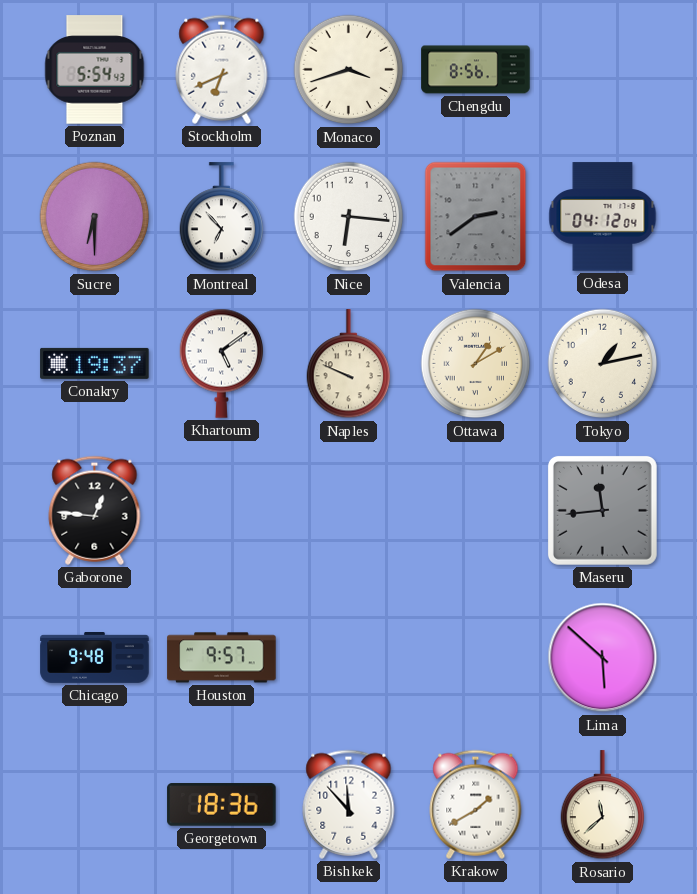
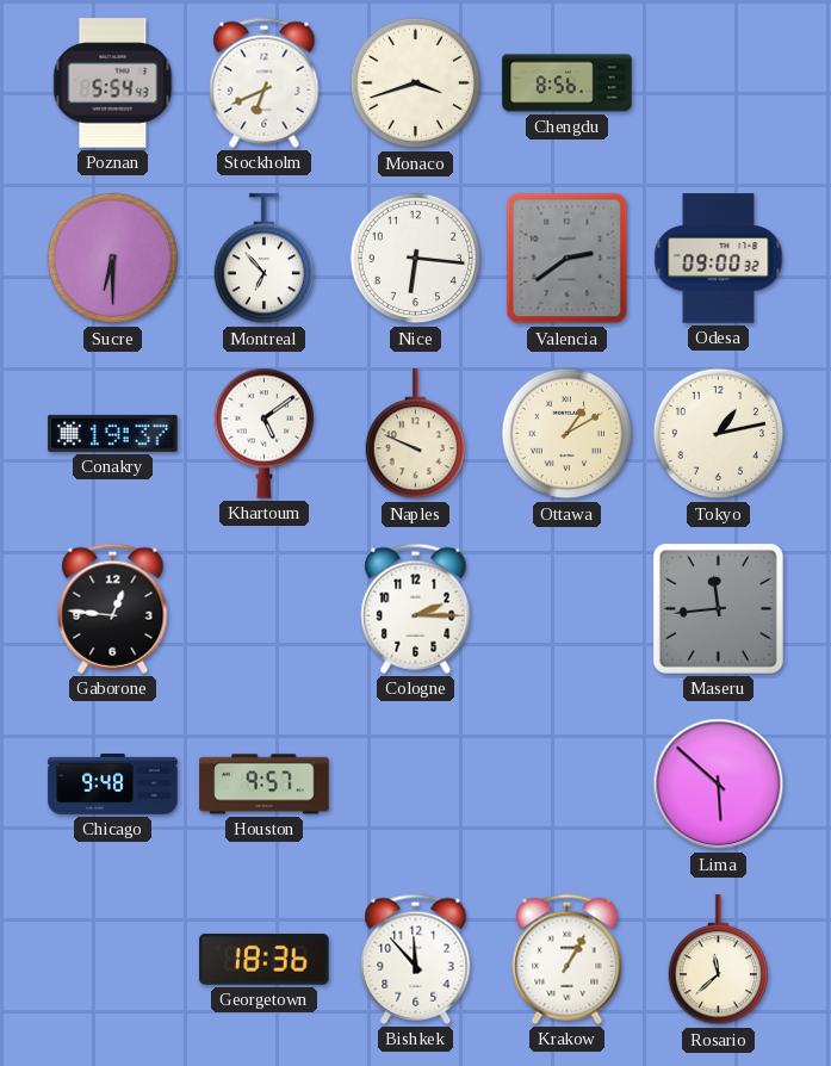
Odesa: 04:12 -> 09:00 (719, 259)
Cologne: none -> 2:15 (416, 608)
Krakow: 1:40 -> 1:05 (568, 959)
